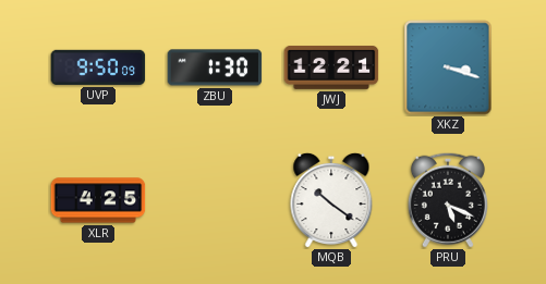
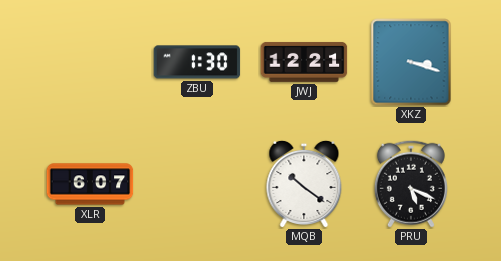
UVP: 9:50 -> none (98, 67)
XLR: 4:25 -> 6:07 (90, 184)
